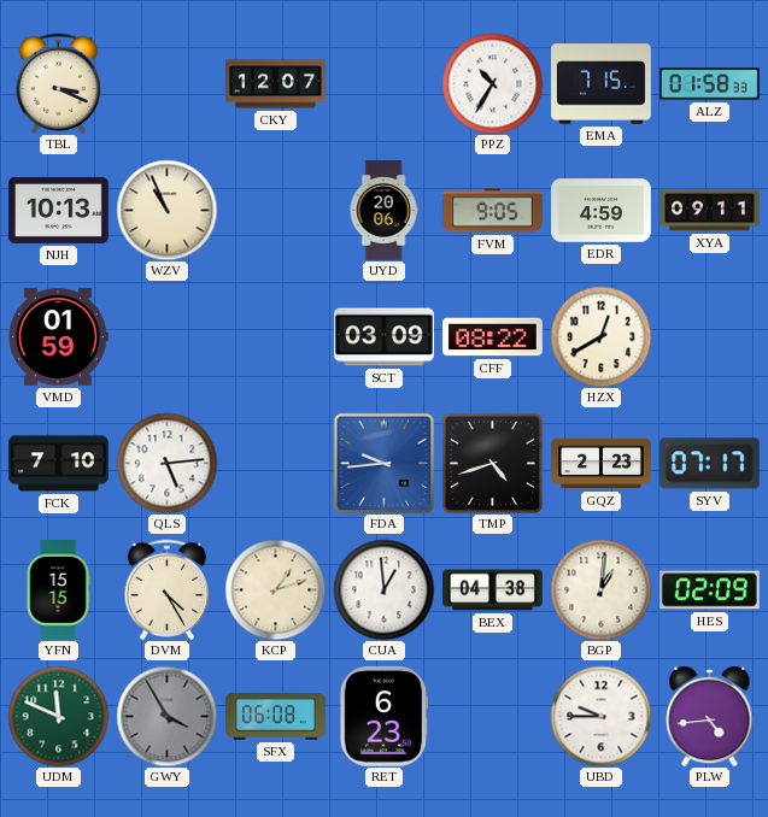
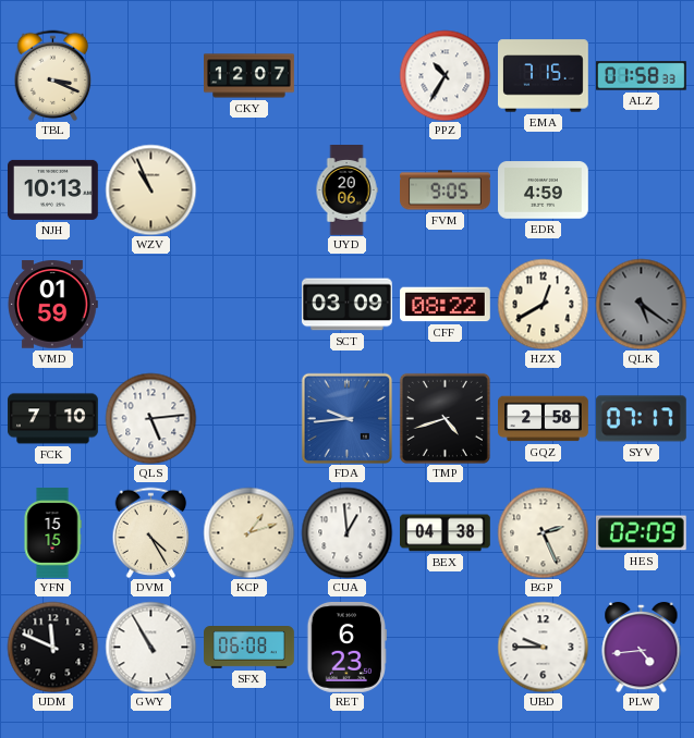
XYA: 09:11 -> none (710, 211)
QLK: none -> 5:21 (641, 304)
GQZ: 2:23 -> 2:58 (544, 419)
BGP: 1:01 -> 2:26 (543, 532)
UDM dial: green -> black (52, 647)
GWY: 3:55 -> 10:55 (150, 647)
GWY dial: grey -> white (150, 647)
